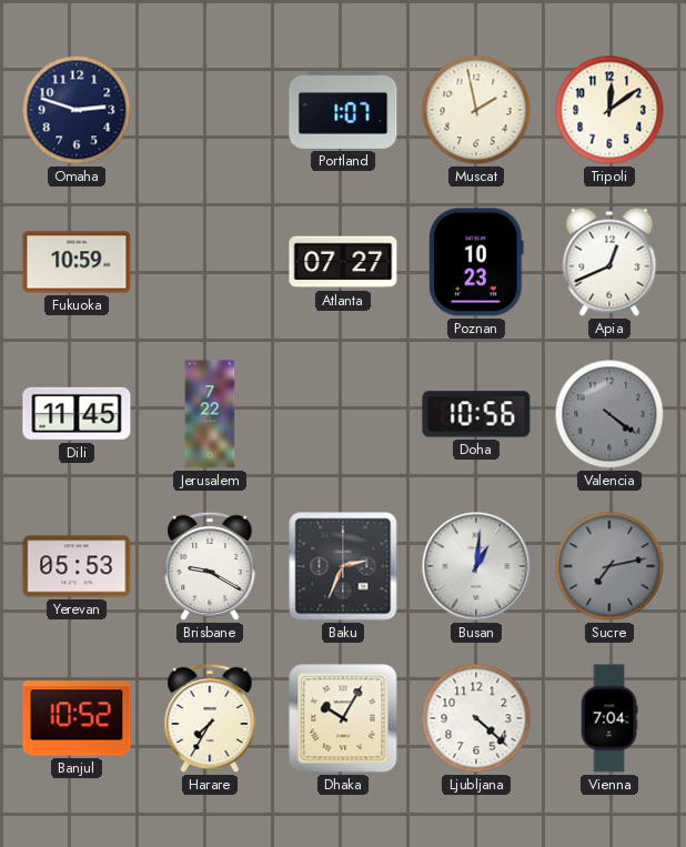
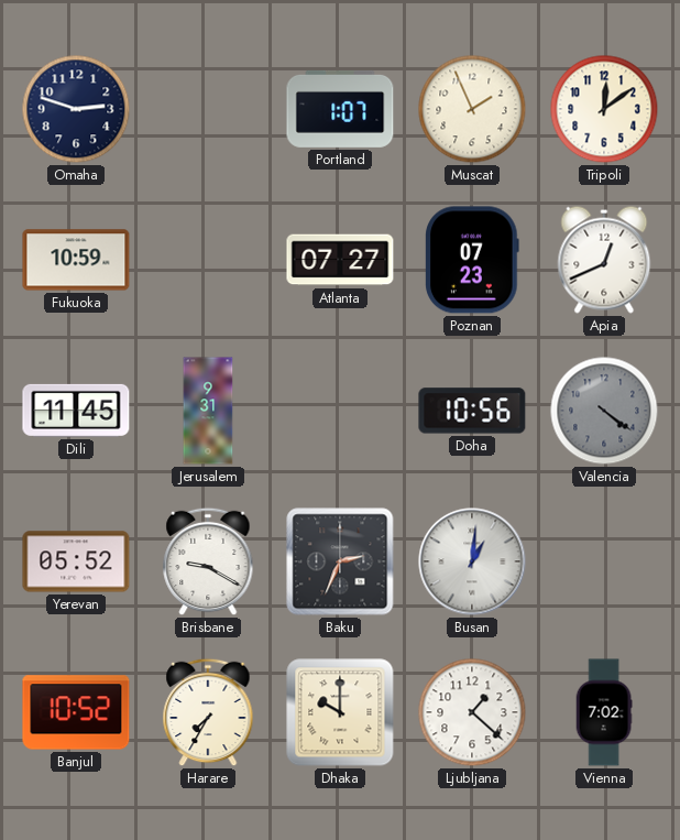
Muscat: 1:58 -> 1:56 (472, 109)
Poznan: 10:23 -> 07:23 (473, 260)
Jerusalem: 7:22 -> 9:31 (208, 411)
Yerevan: 05:53 -> 05:52 (76, 561)
Sucre: 7:13 -> none (609, 566)
Dhaka: 10:05 -> 10:00 (340, 712)
Ljubljana: 4:22 -> 1:22 (472, 712)
Vienna: 7:04 -> 7:02 (604, 712)
